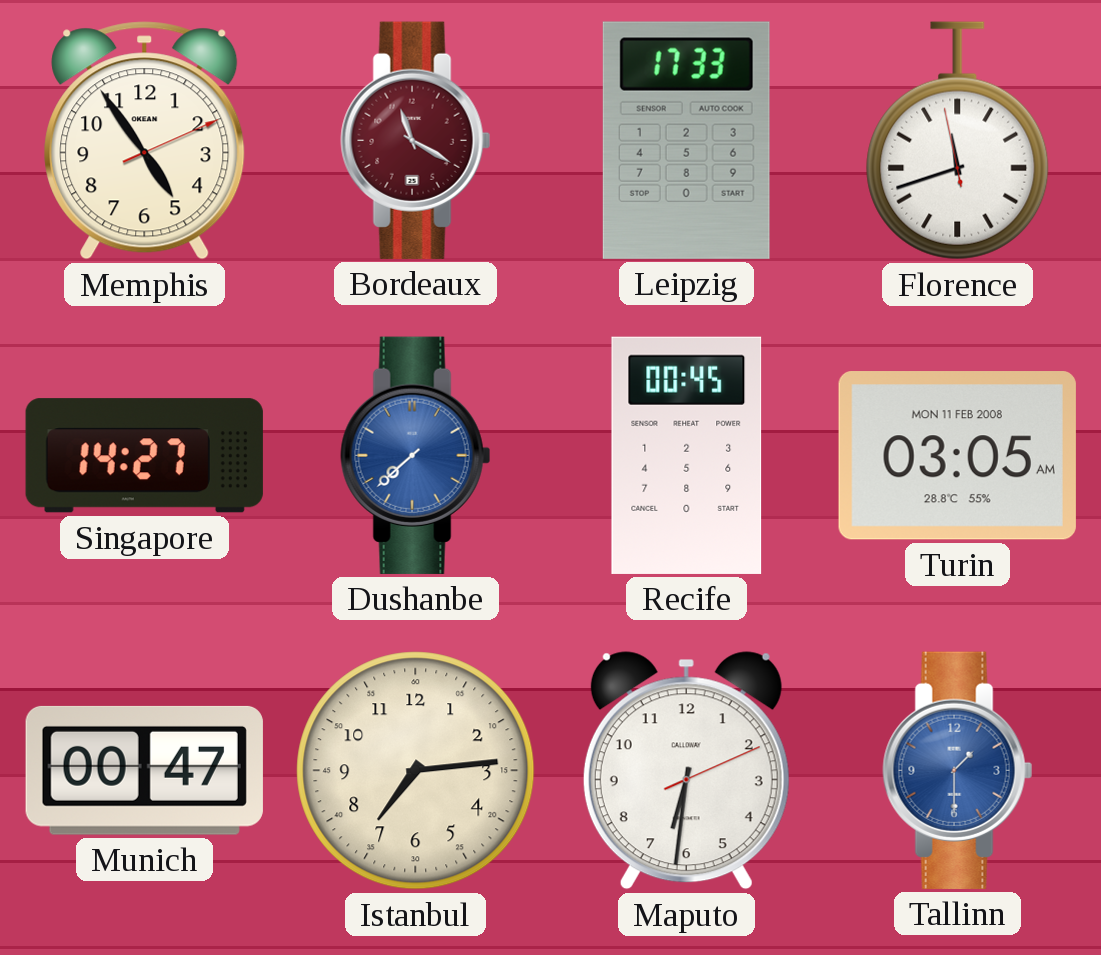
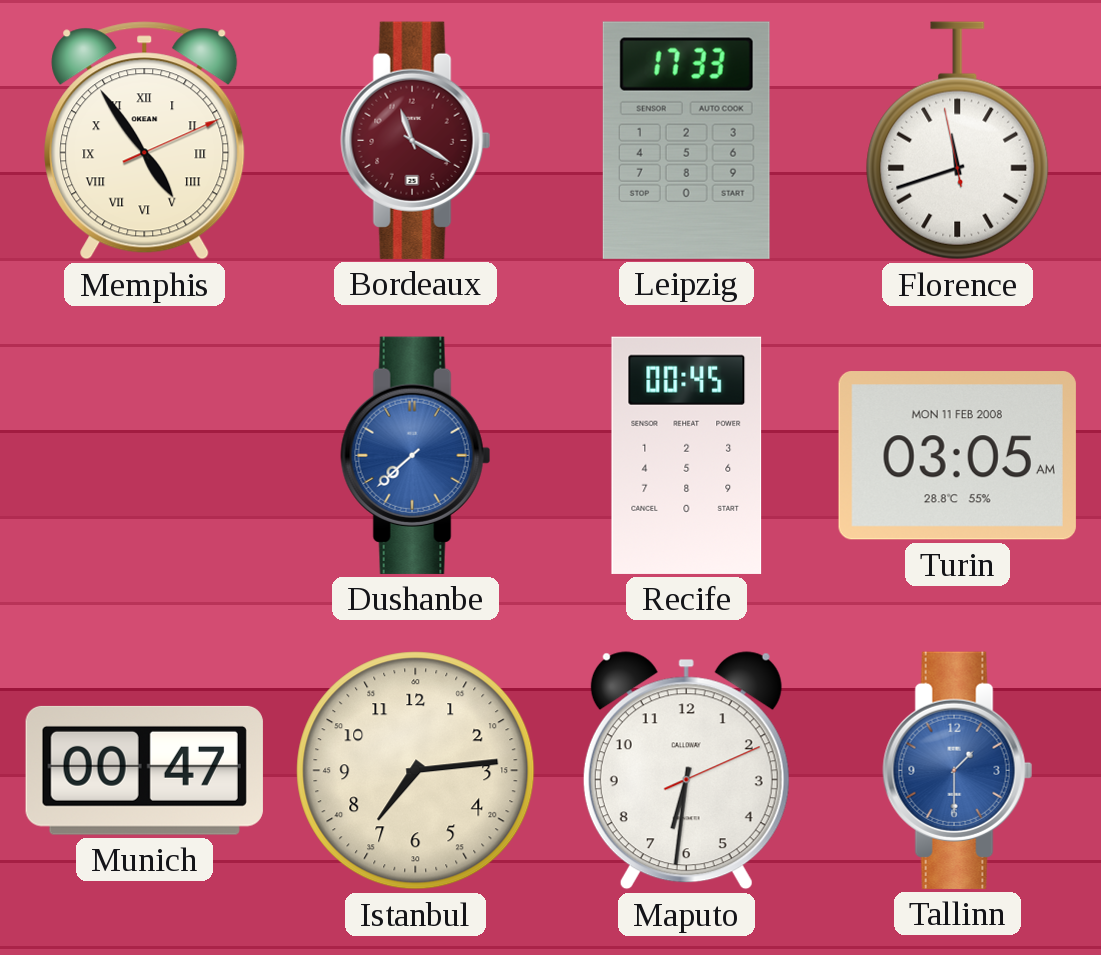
Memphis numerals: Arabic -> Roman (145, 141)
Singapore: 14:27 -> none (144, 456)
